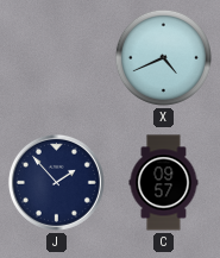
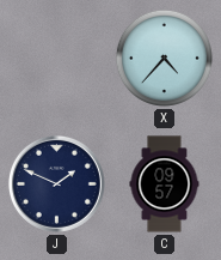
X: 4:41 -> 4:37 (164, 58)
J: 1:53 -> 1:49 (56, 183)
